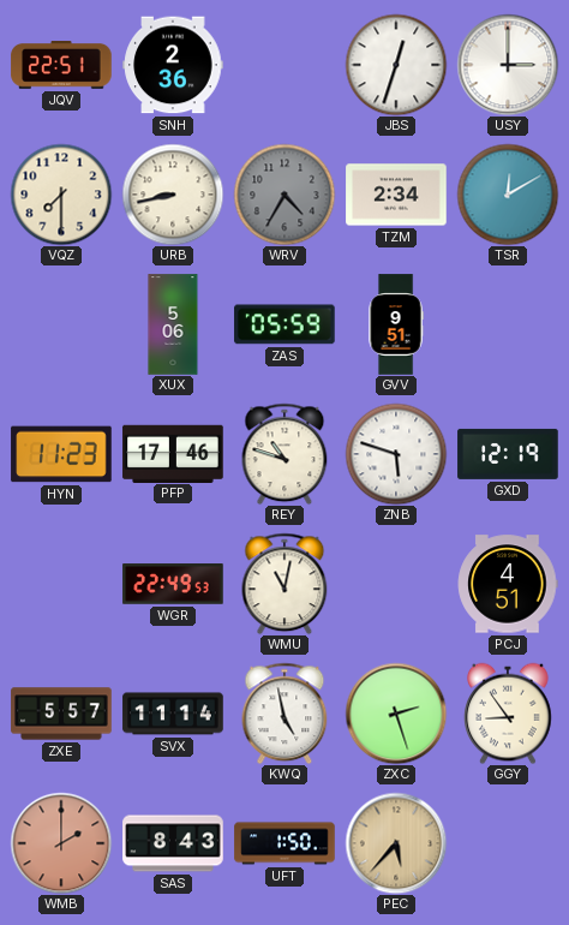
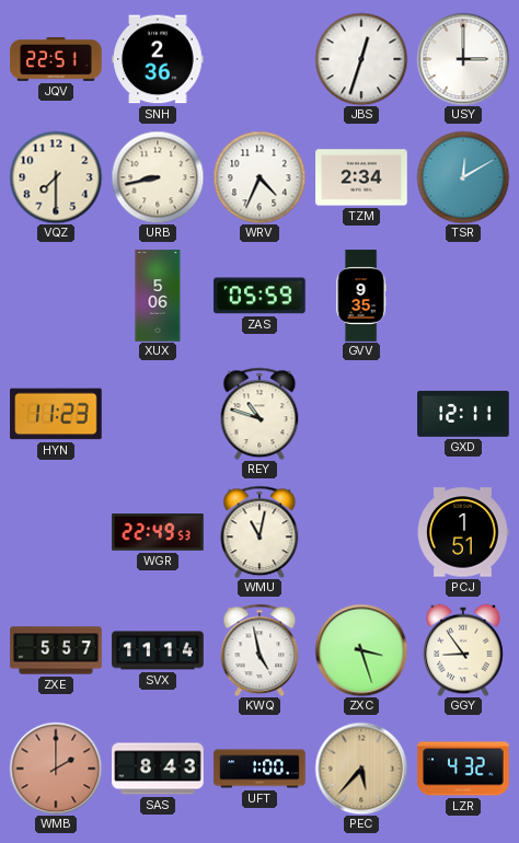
WRV: 4:35 -> 4:34 (259, 177)
WRV dial: grey -> white (259, 177)
GVV: 9:51 -> 9:35 (361, 296)
PFP: 17:46 -> none (173, 453)
ZNB: 5:48 -> none (396, 454)
GXD: 12:19 -> 12:11 (463, 414)
PCJ: 4:51 -> 1:51 (463, 532)
ZXC: 2:27 -> 3:27 (361, 650)
UFT: 1:50 -> 1:00 (259, 769)
LZR: none -> 4:32 (463, 769)
